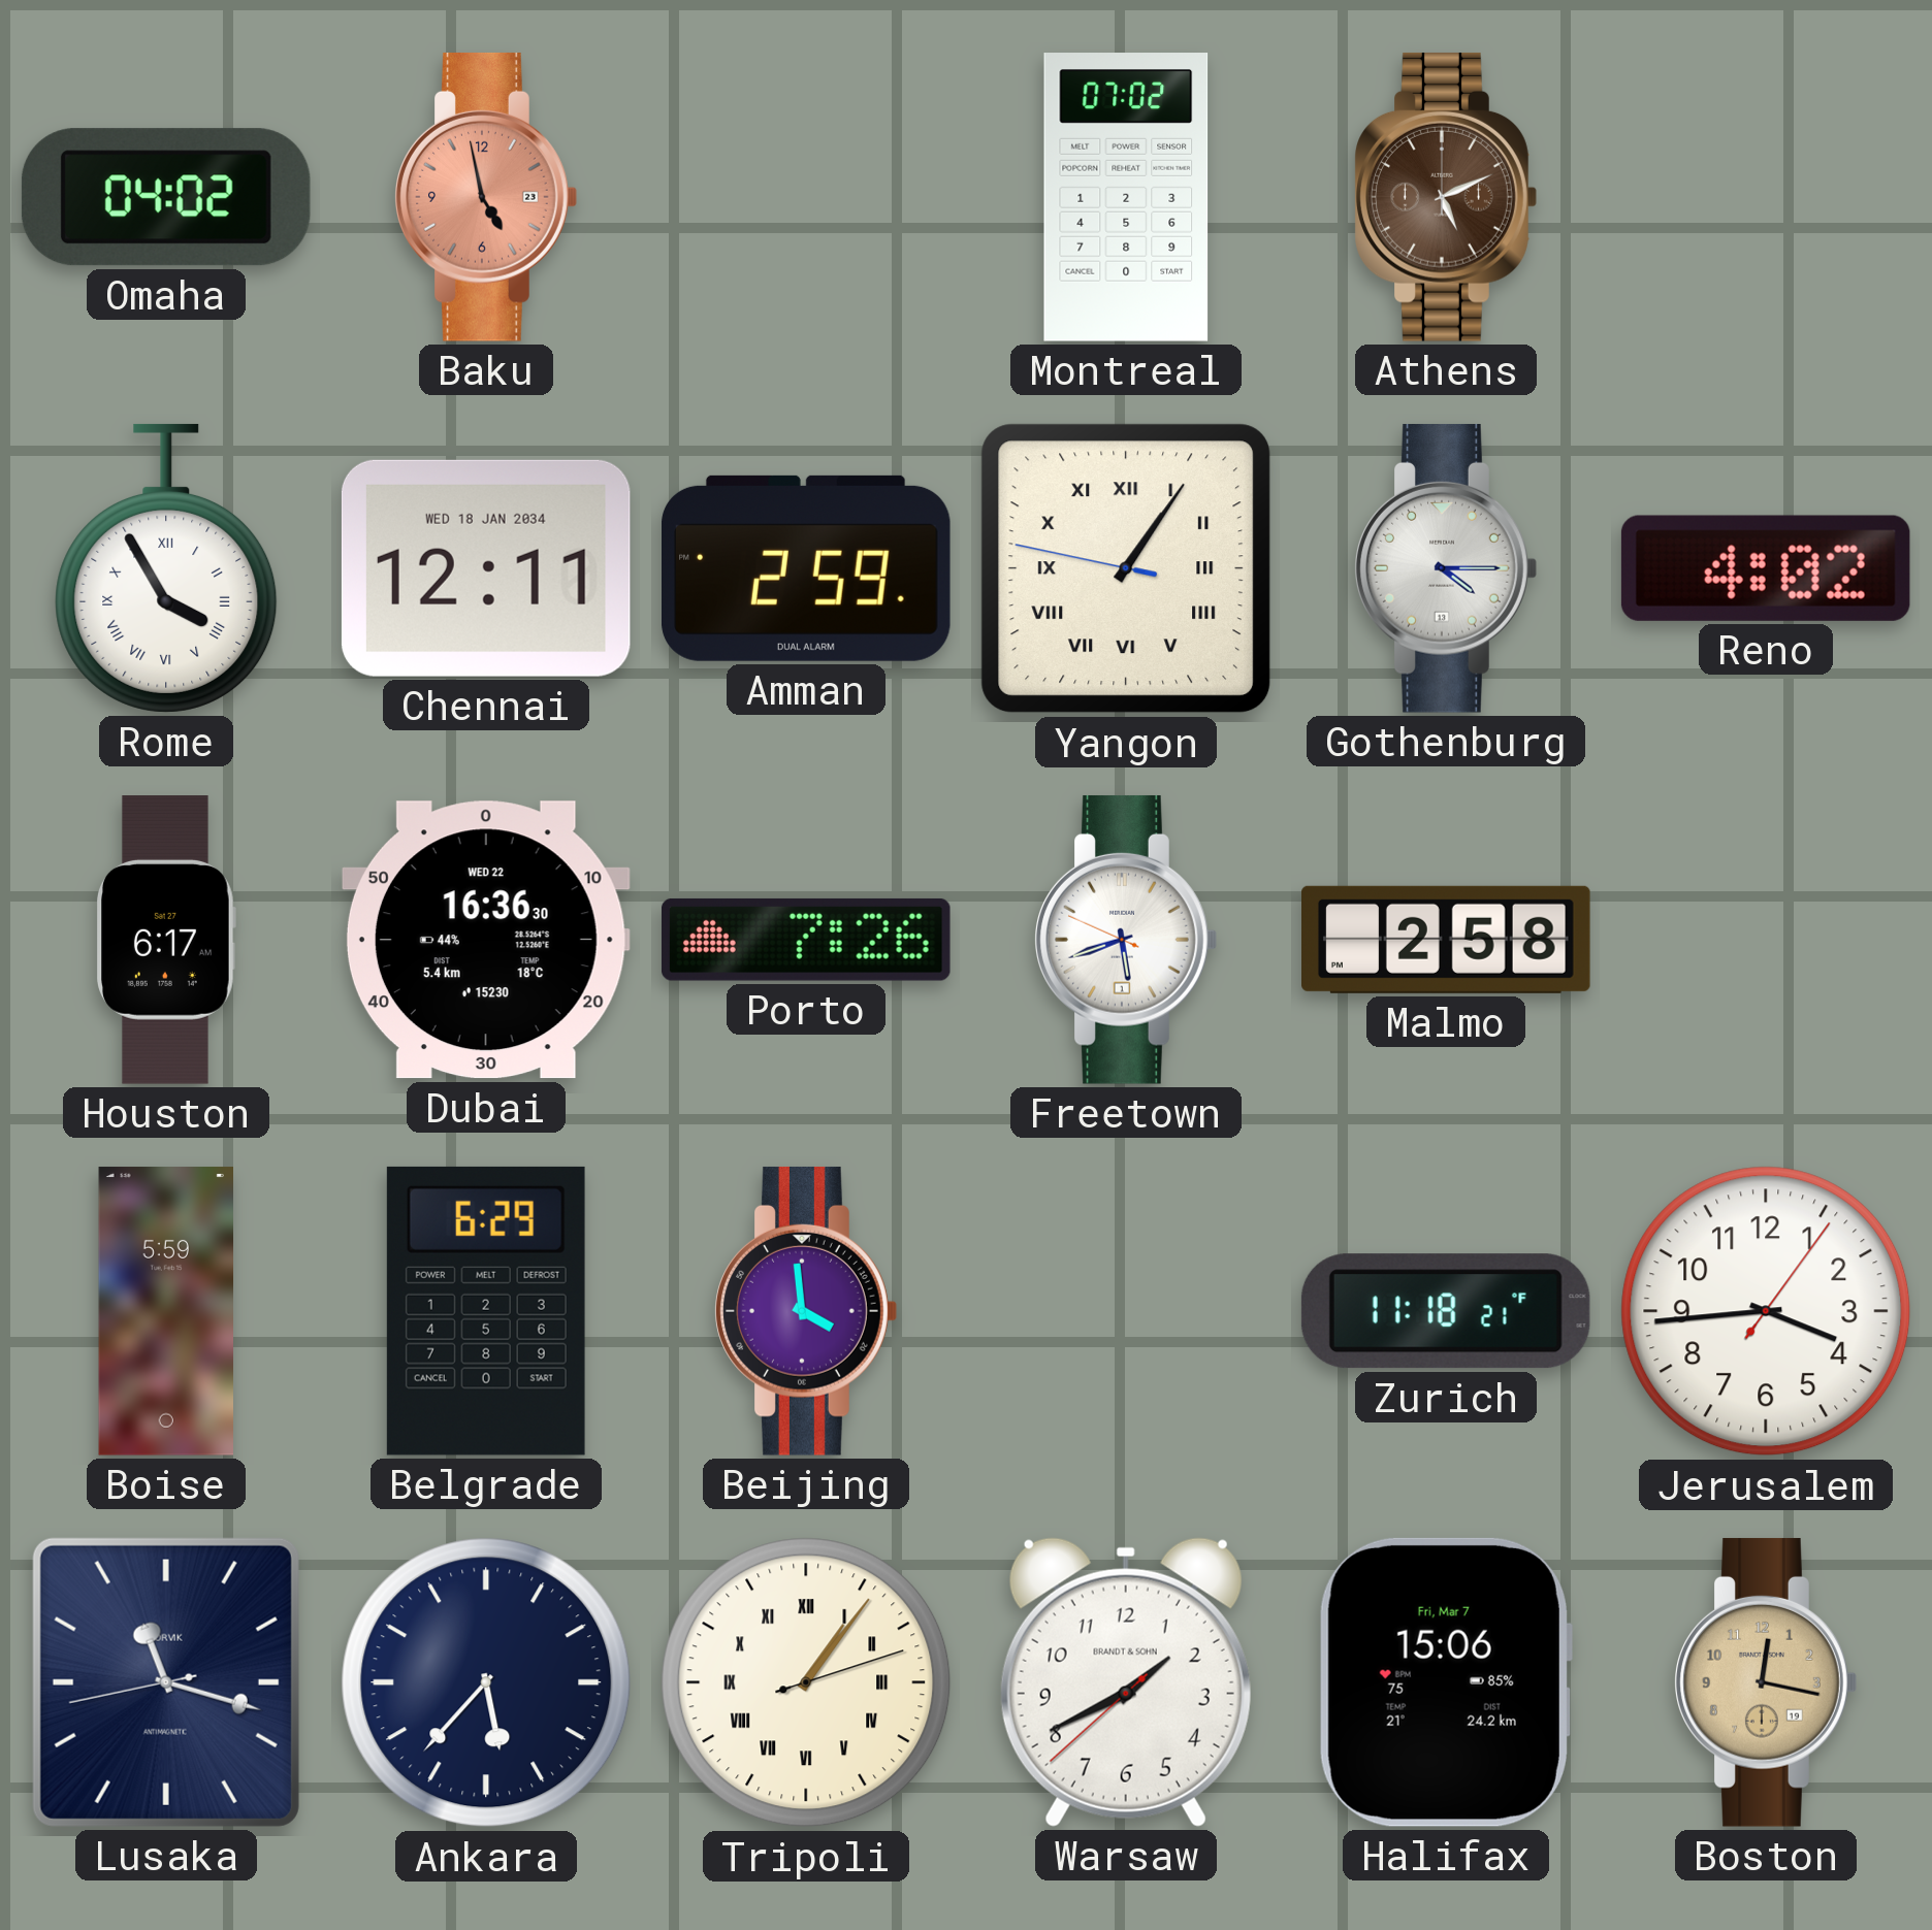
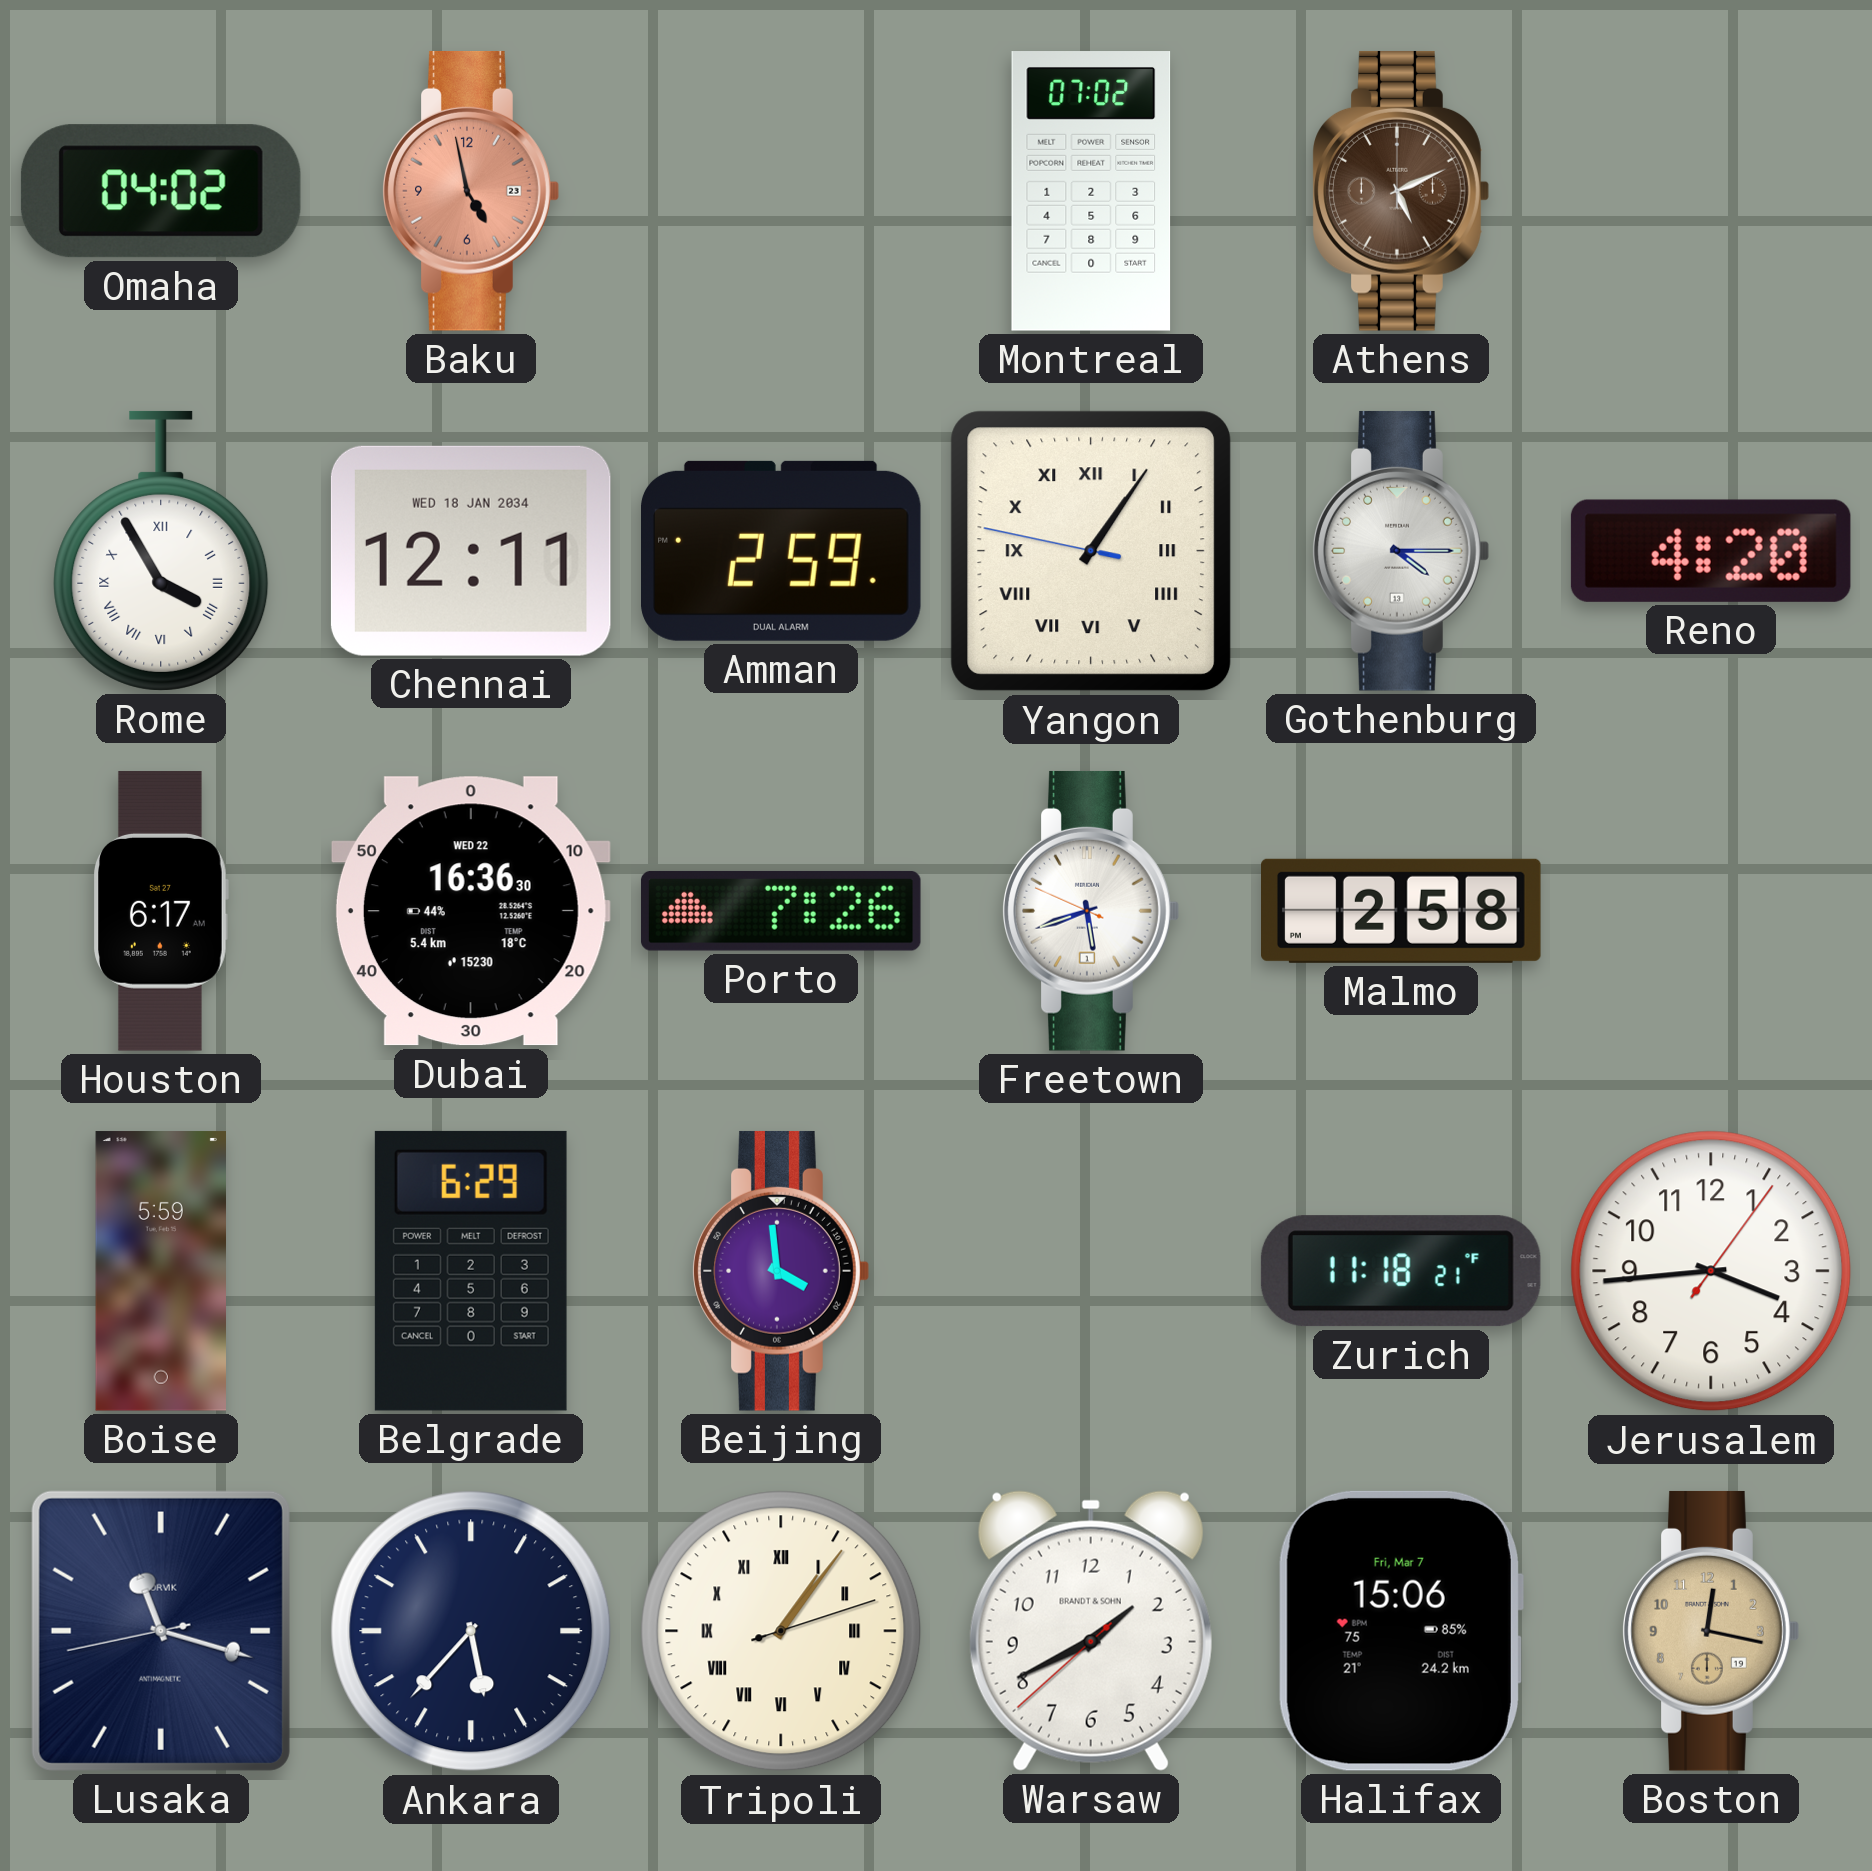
Reno: 4:02 -> 4:20 (1711, 551)
